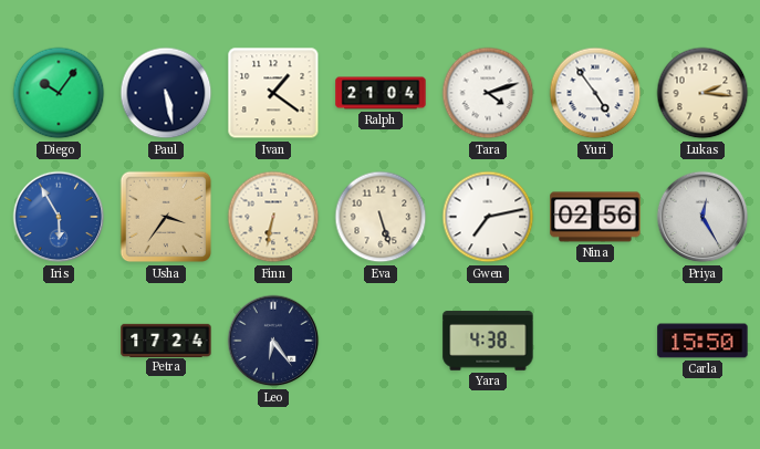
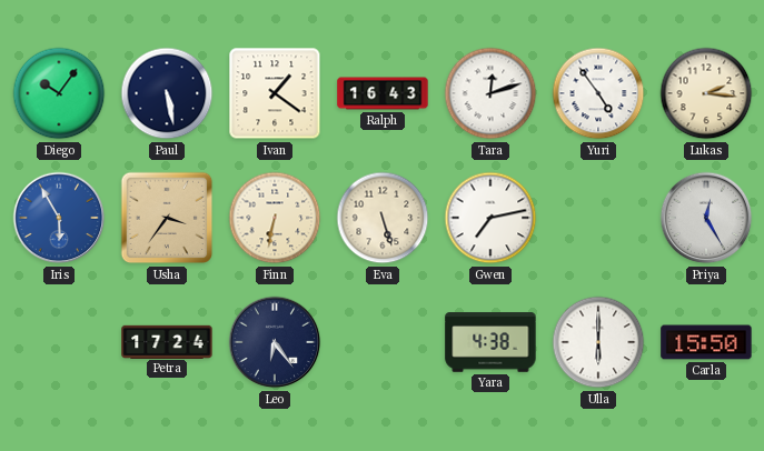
Ralph: 21:04 -> 16:43 (383, 93)
Tara: 4:12 -> 12:12 (490, 93)
Nina: 02:56 -> none (595, 217)
Ulla: none -> 6:00 (598, 342)
